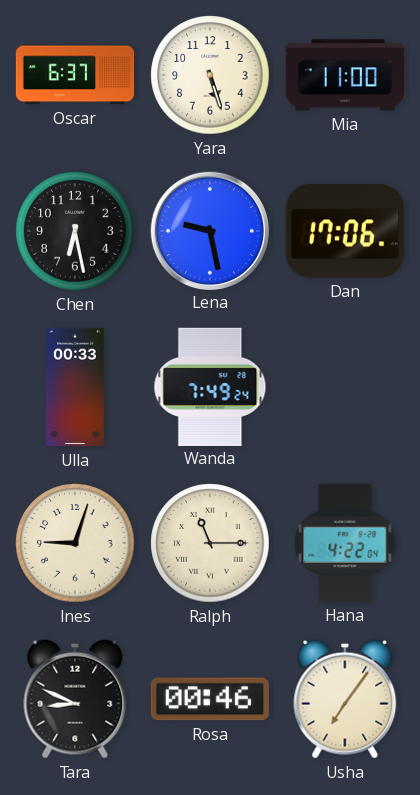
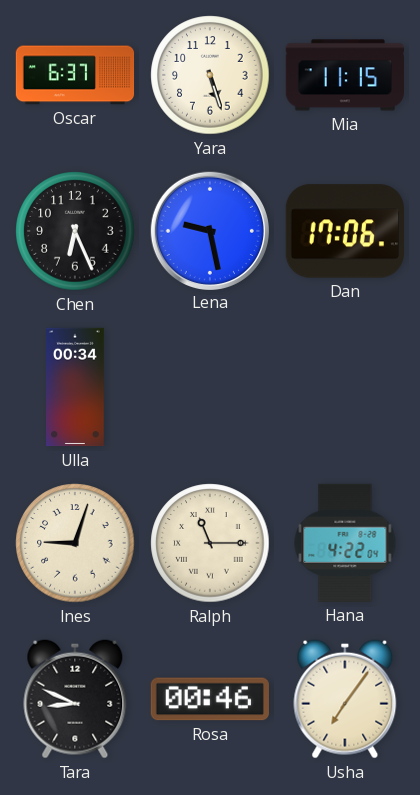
Mia: 11:00 -> 11:15 (344, 75)
Chen: 6:28 -> 6:26 (75, 231)
Ulla: 00:33 -> 00:34 (75, 387)
Wanda: 7:49 -> none (210, 386)
